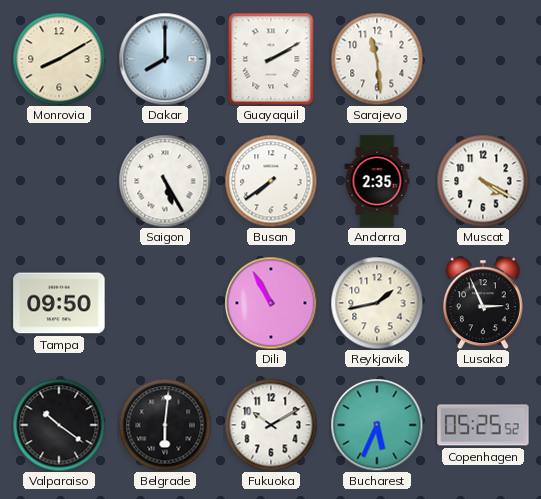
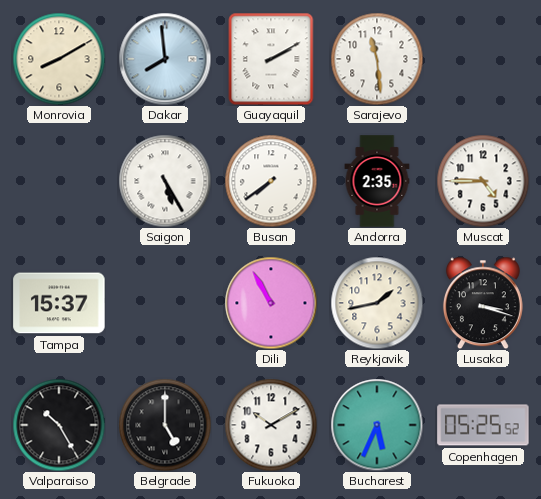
Dakar: 8:00 -> 7:59 (165, 59)
Muscat: 4:20 -> 4:45 (483, 181)
Tampa: 09:50 -> 15:37 (59, 303)
Lusaka: 2:56 -> 3:18 (483, 303)
Valparaiso: 10:21 -> 10:25 (59, 425)
Belgrade: 6:01 -> 5:00 (165, 425)
